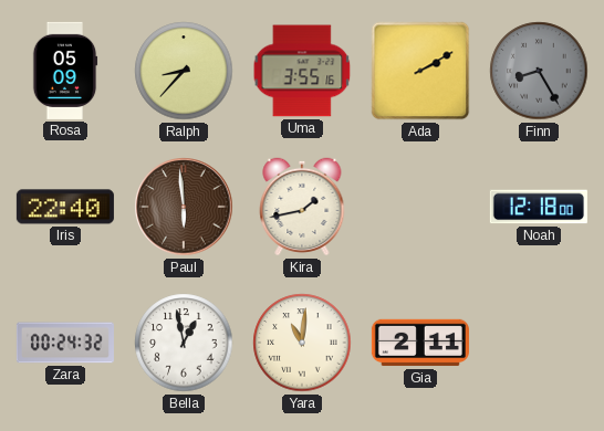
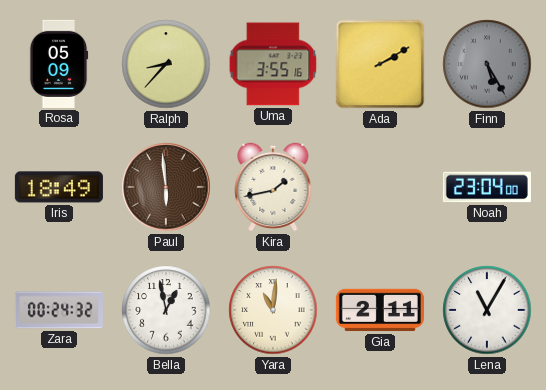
Finn: 8:25 -> 5:25 (487, 64)
Iris: 22:40 -> 18:49 (59, 187)
Noah: 12:18 -> 23:04 (487, 187)
Lena: none -> 11:05 (487, 310)
